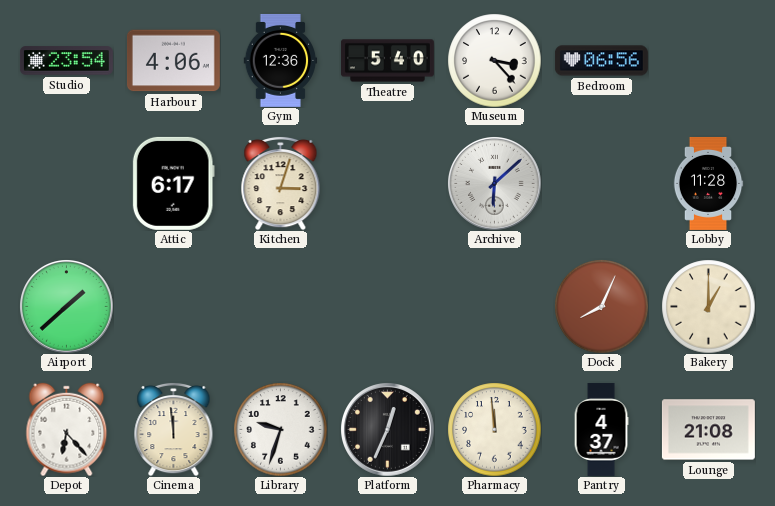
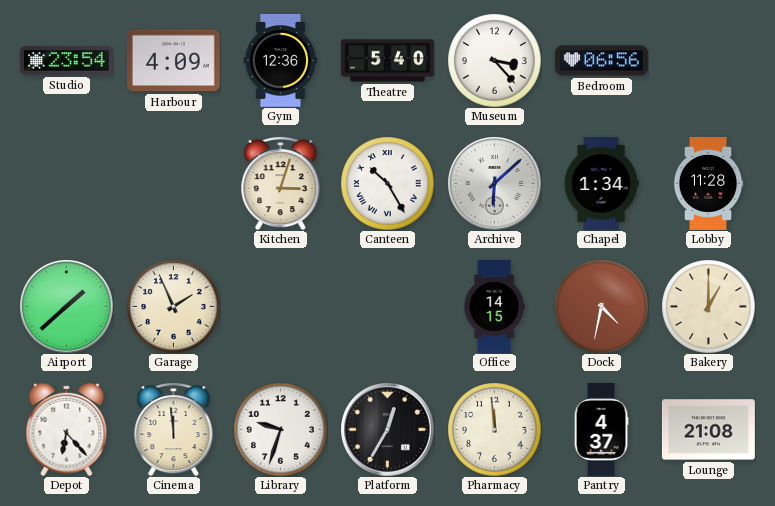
Harbour: 4:06 -> 4:09 (173, 61)
Attic: 6:17 -> none (173, 183)
Canteen: none -> 10:25 (387, 183)
Chapel: none -> 1:34 (601, 183)
Garage: none -> 1:56 (173, 306)
Office: none -> 14:15 (494, 307)
Dock: 8:04 -> 4:32 (601, 306)
Platform: 12:34 -> 12:35 (388, 430)
